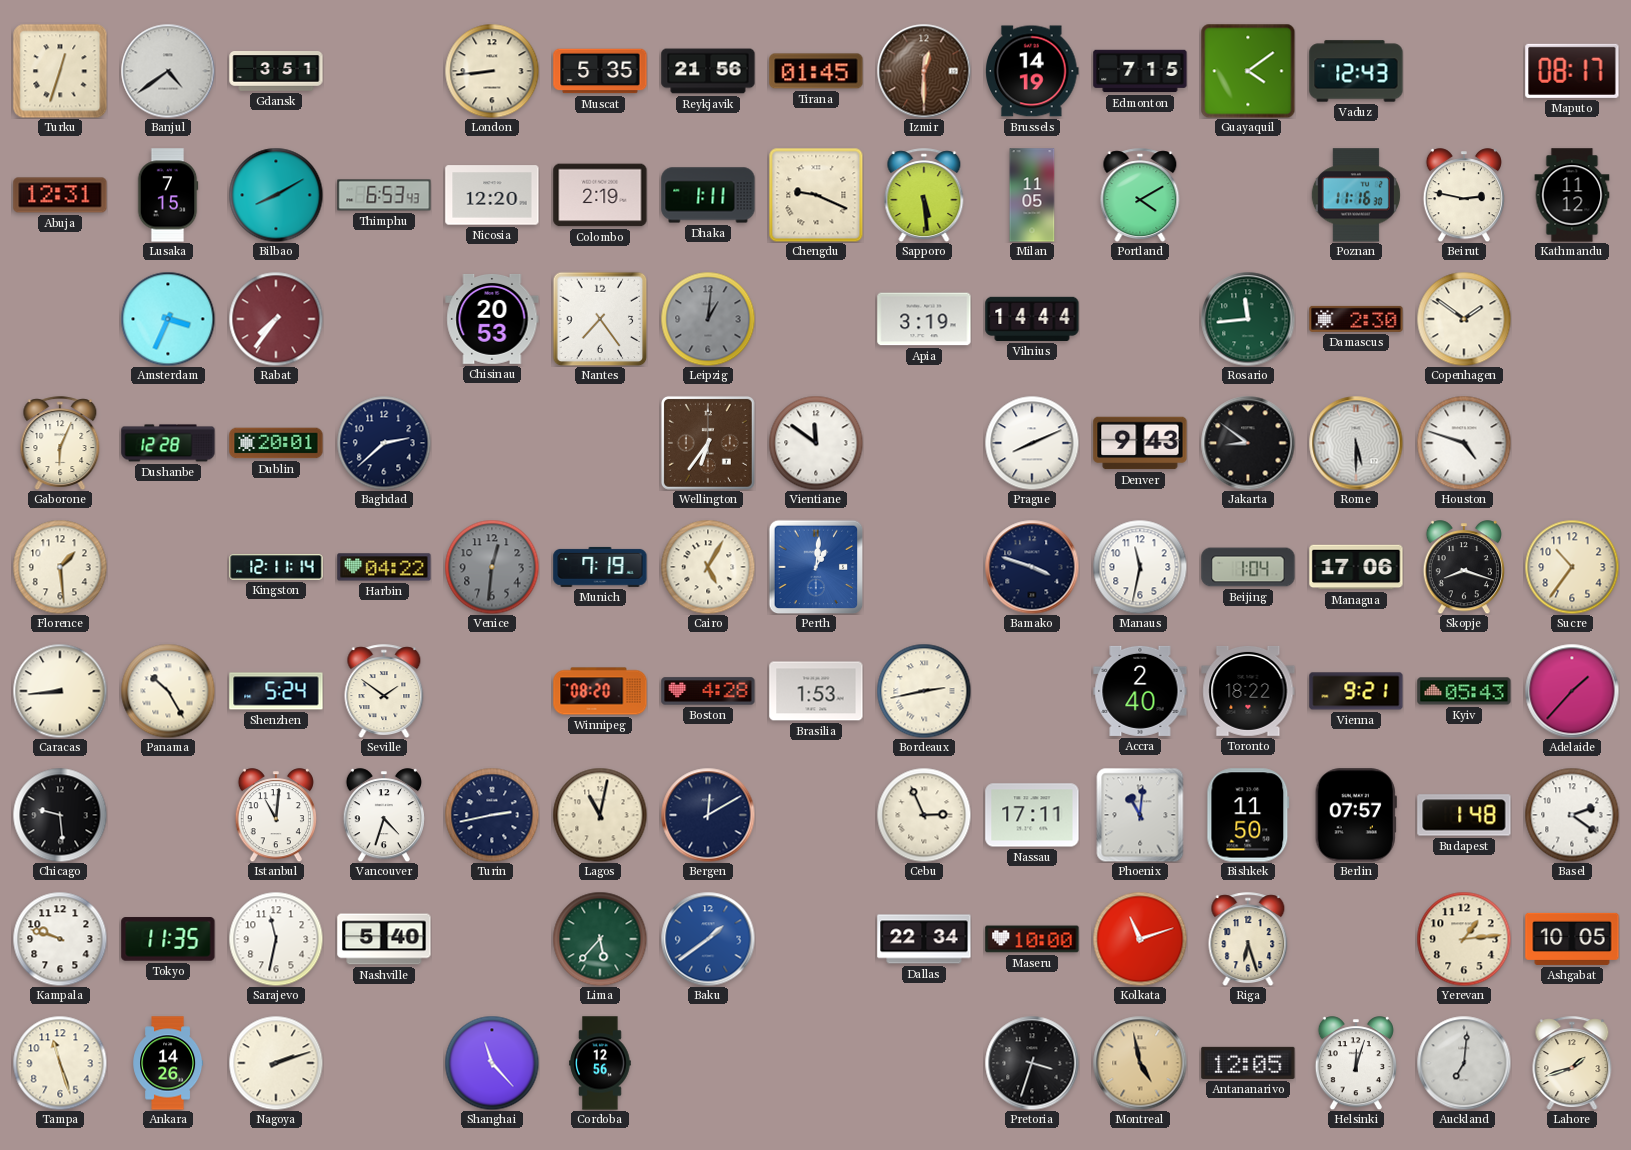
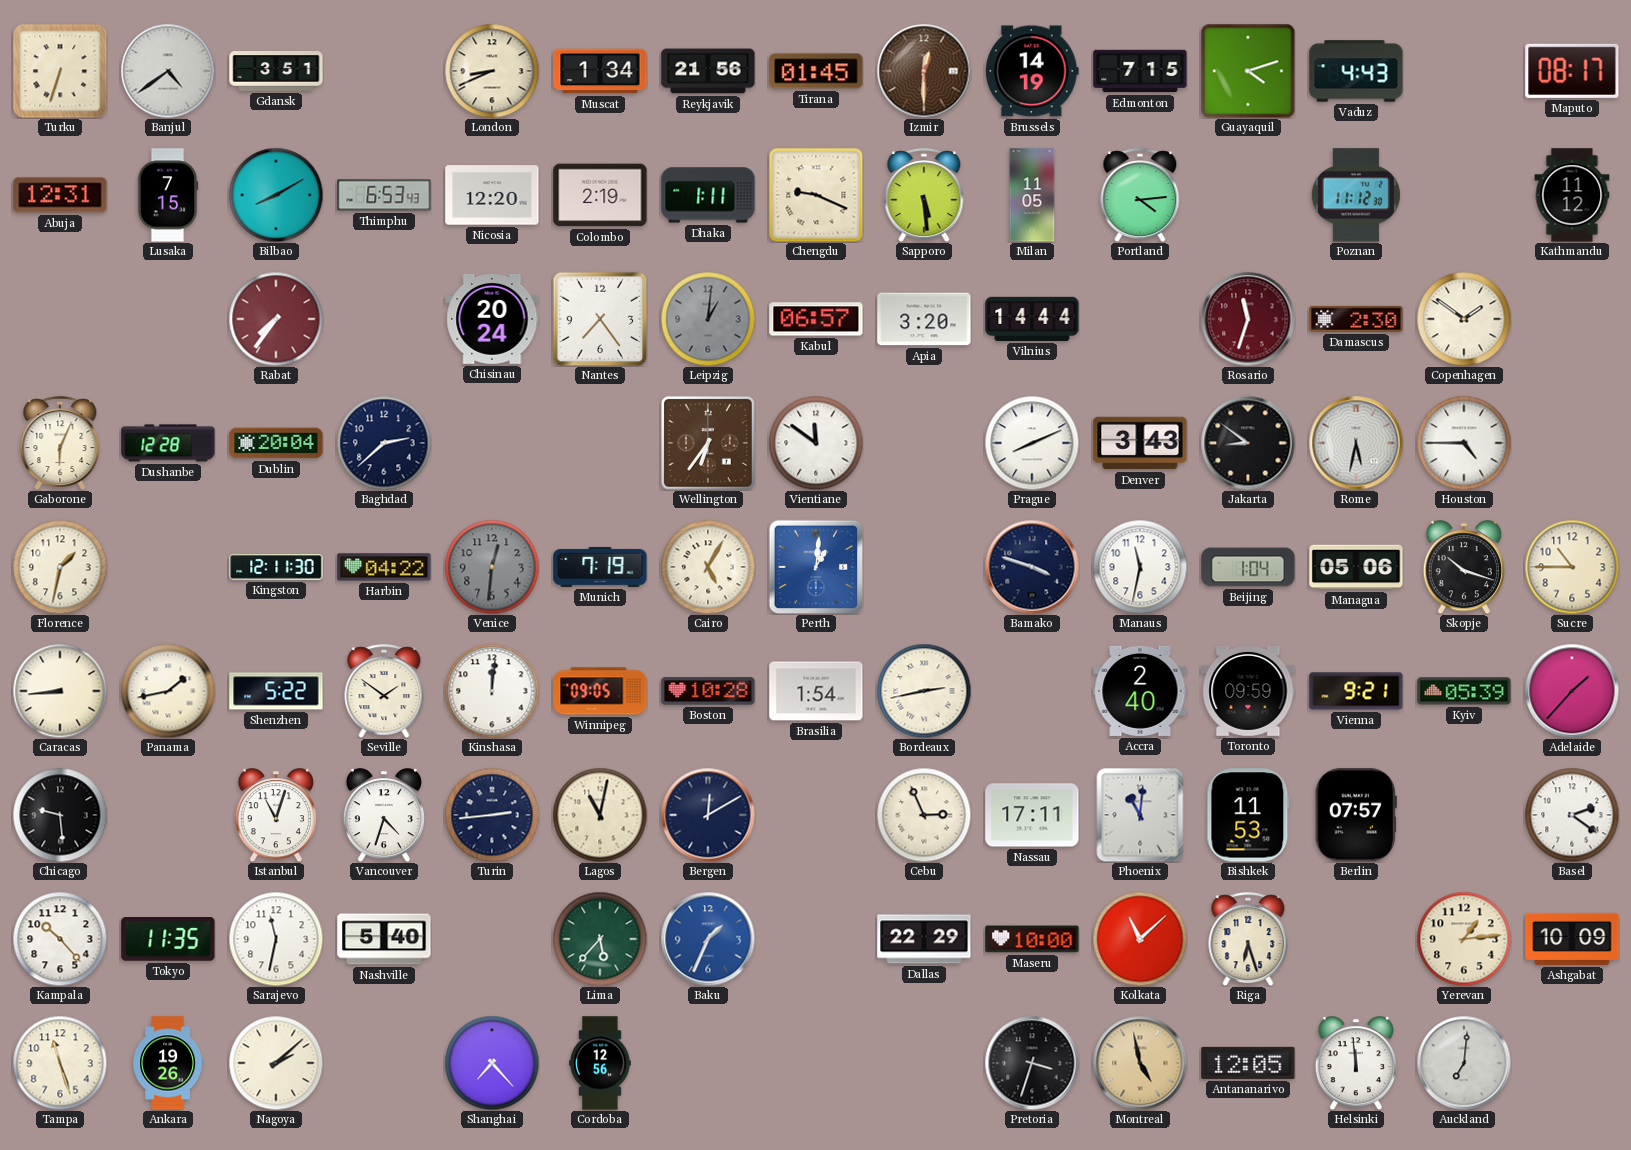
Turku: 12:33 -> 6:33 (60, 71)
London: 8:44 -> 8:41 (492, 71)
Muscat: 5:35 -> 1:34 (600, 71)
Guayaquil: 4:09 -> 4:12 (1248, 71)
Vaduz: 12:43 -> 4:43 (1356, 71)
Portland: 4:10 -> 4:14 (1140, 195)
Poznan: 11:16 -> 11:12 (1356, 195)
Beirut: 2:47 -> none (1464, 195)
Amsterdam: 3:34 -> none (168, 319)
Chisinau: 20:53 -> 20:24 (492, 319)
Kabul: none -> 06:57 (816, 319)
Apia: 3:19 -> 3:20 (924, 319)
Rosario: 11:44 -> 11:33 (1248, 319)
Rosario dial: green -> burgundy (1248, 319)
Dublin: 20:01 -> 20:04 (276, 443)
Denver: 9:43 -> 3:43 (1140, 443)
Rome: 5:30 -> 5:32 (1356, 443)
Houston: 4:48 -> 4:45 (1464, 443)
Florence: 1:29 -> 1:32 (60, 567)
Kingston: 12:11:14 -> 12:11:30 (276, 567)
Managua: 17:06 -> 05:06 (1356, 567)
Skopje: 8:18 -> 10:18 (1464, 567)
Sucre: 10:36 -> 10:45 (1572, 567)
Panama: 10:25 -> 1:43 (168, 691)
Shenzhen: 5:24 -> 5:22 (276, 691)
Kinshasa: none -> 12:01 (492, 691)
Winnipeg: 08:20 -> 09:05 (600, 691)
Boston: 4:28 -> 10:28 (708, 691)
Brasilia: 1:53 -> 1:54 (816, 691)
Toronto: 18:22 -> 09:59 (1248, 691)
Kyiv: 05:43 -> 05:39 (1464, 691)
Istanbul: 11:01 -> 11:03 (276, 815)
Turin: 2:43 -> 2:44 (492, 815)
Bishkek: 11:50 -> 11:53 (1248, 815)
Budapest: 1:48 -> none (1464, 815)
Kampala: 9:48 -> 10:23 (60, 939)
Baku: 1:39 -> 1:34 (708, 939)
Dallas: 22:34 -> 22:29 (924, 939)
Kolkata: 11:12 -> 11:08 (1140, 939)
Ashgabat: 10:05 -> 10:09 (1572, 939)
Ankara: 14:26 -> 19:26 (168, 1063)
Nagoya: 2:12 -> 2:08 (276, 1063)
Shanghai: 11:23 -> 7:23 (492, 1063)
Helsinki: 12:03 -> 11:59 (1356, 1063)
Lahore: 1:42 -> none (1572, 1063)
